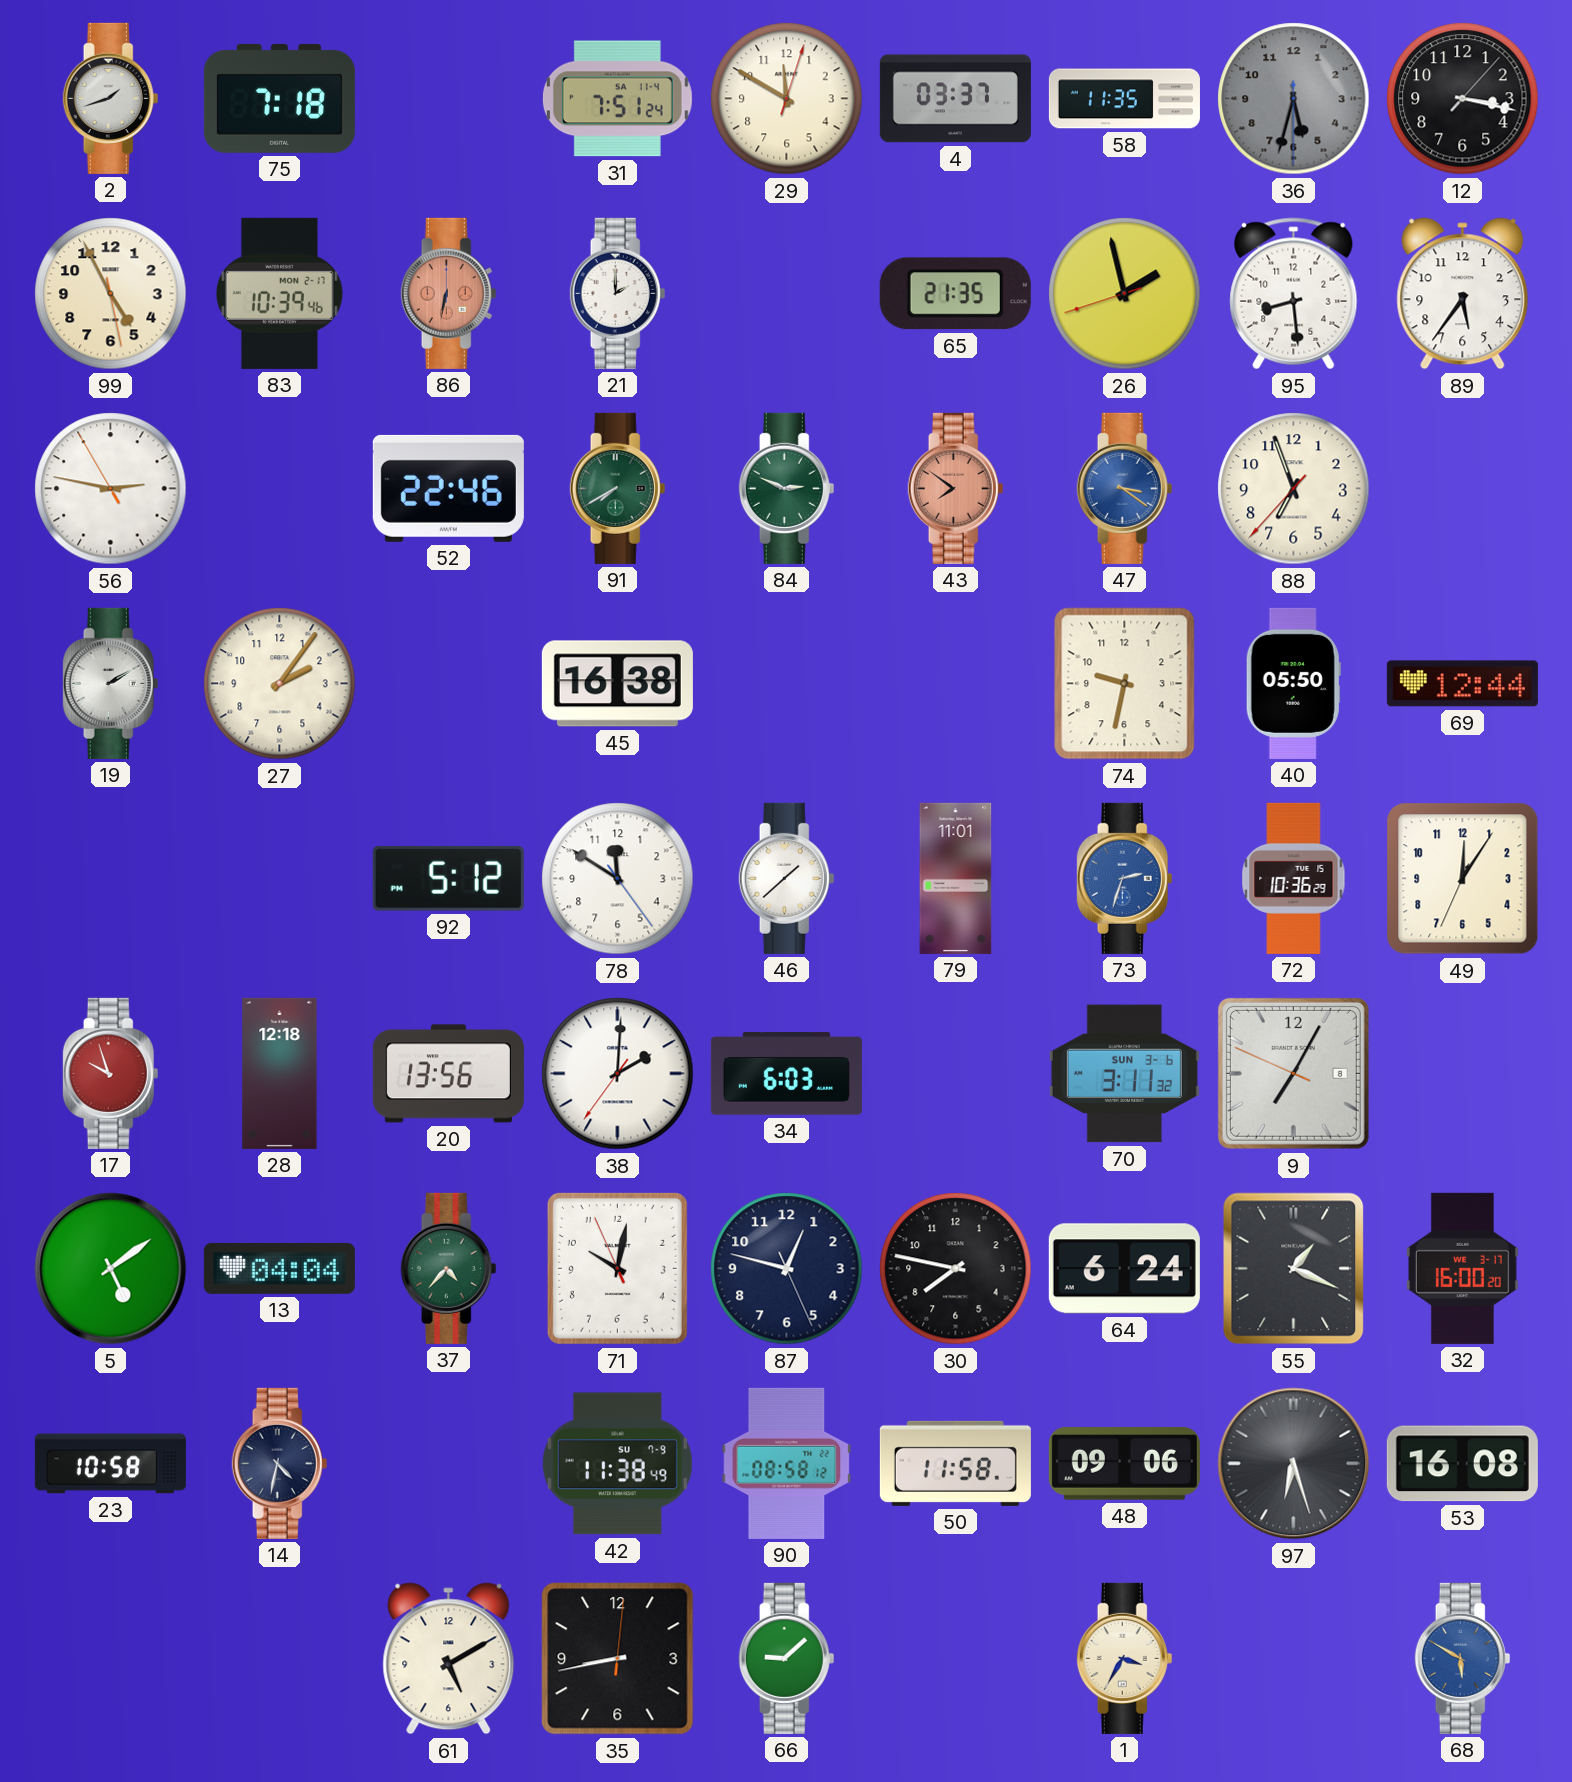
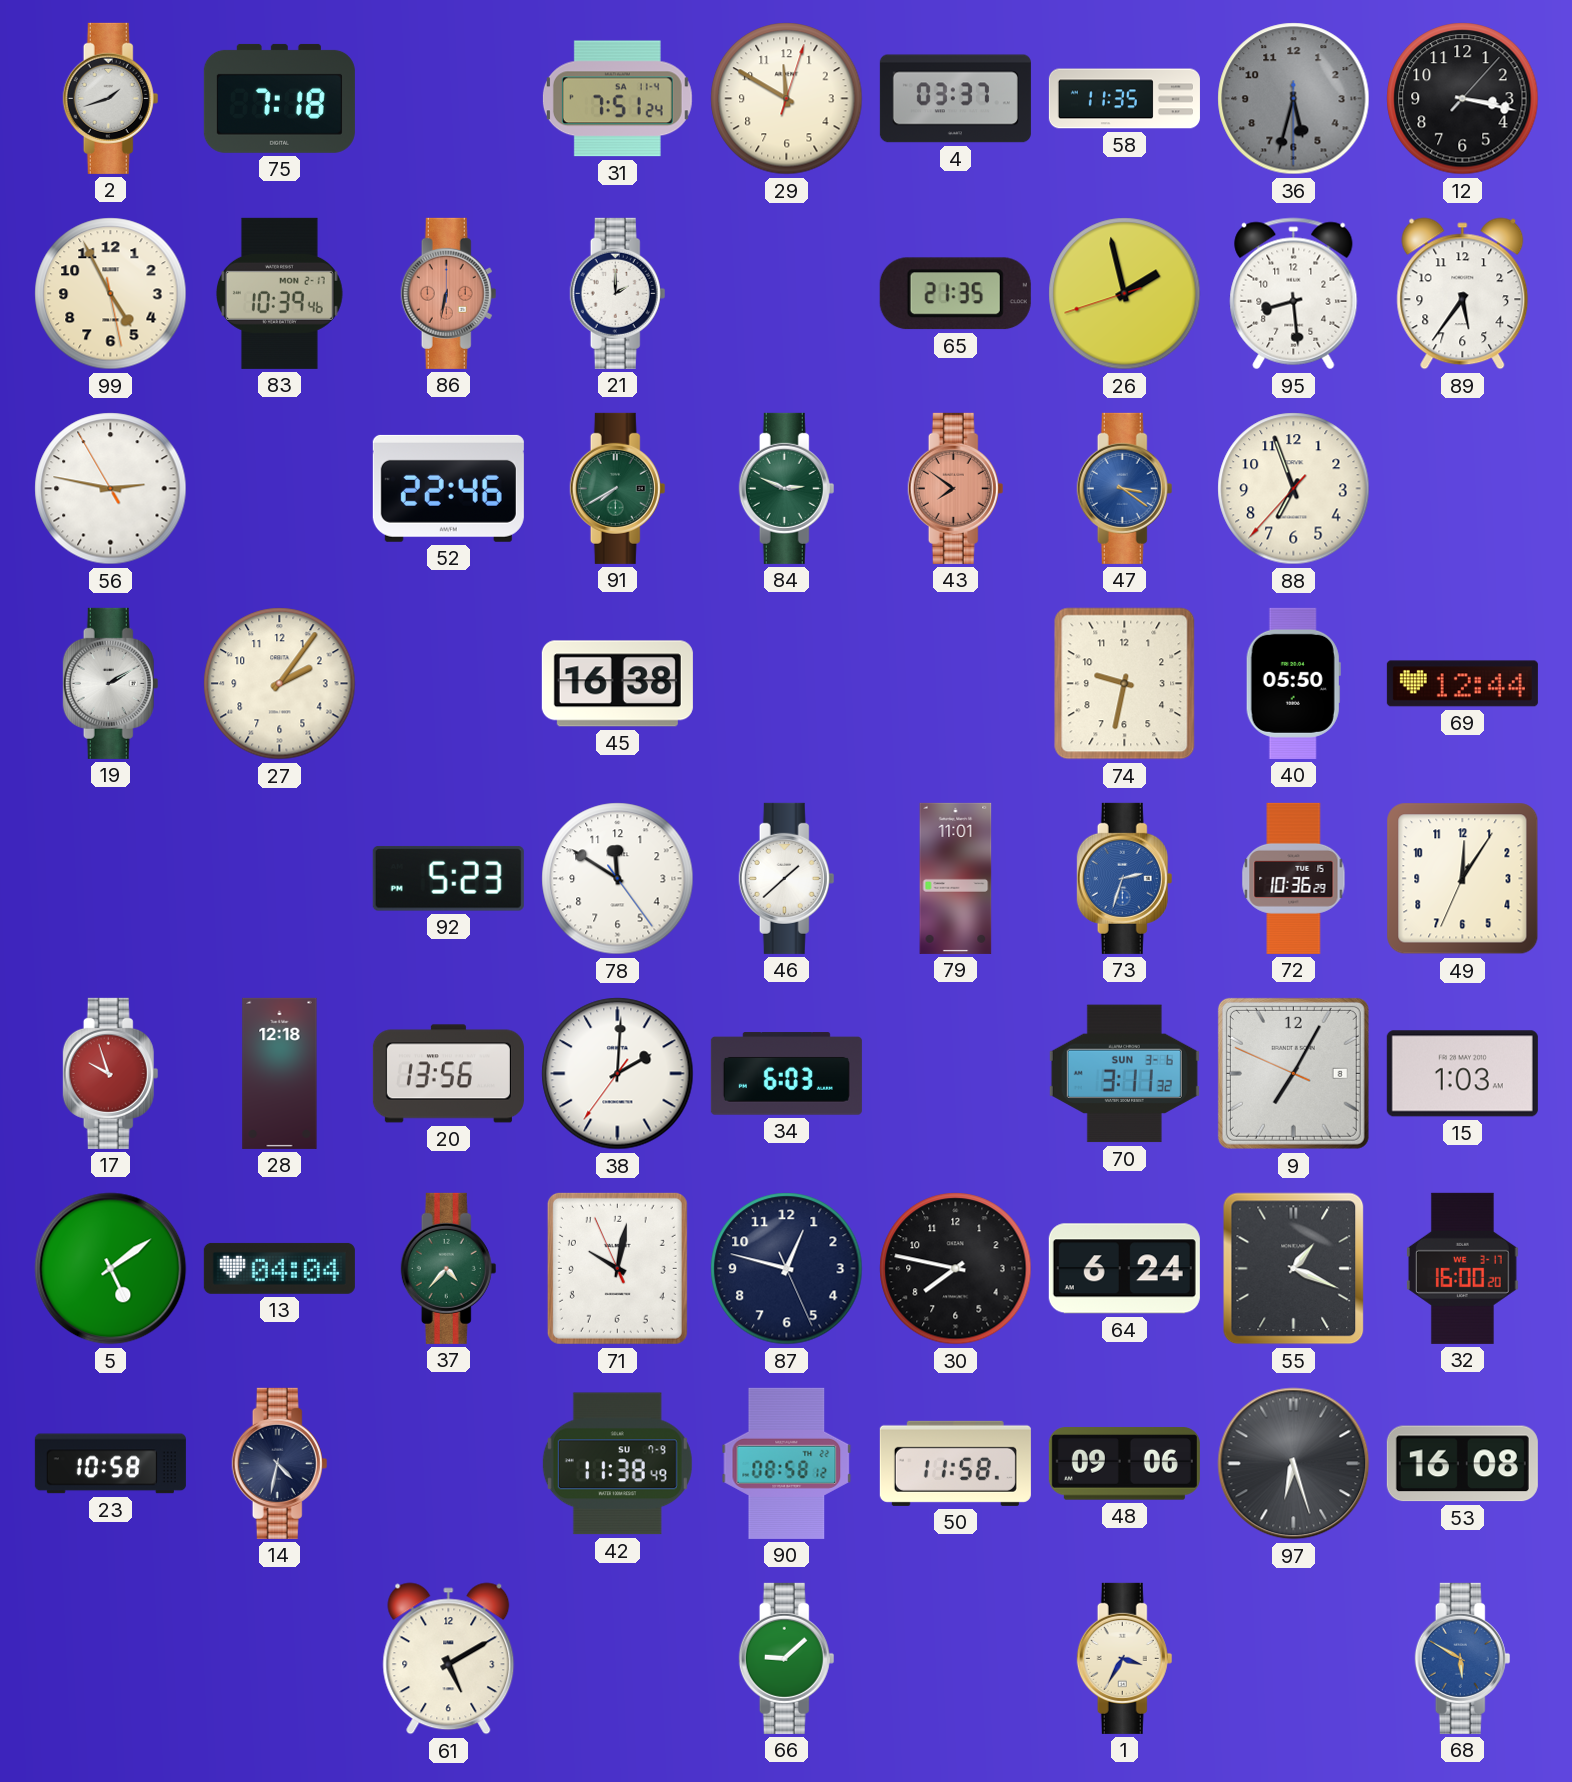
92: 5:12 -> 5:23 (448, 878)
15: none -> 1:03 (1462, 1074)
35: 8:43 -> none (618, 1659)
